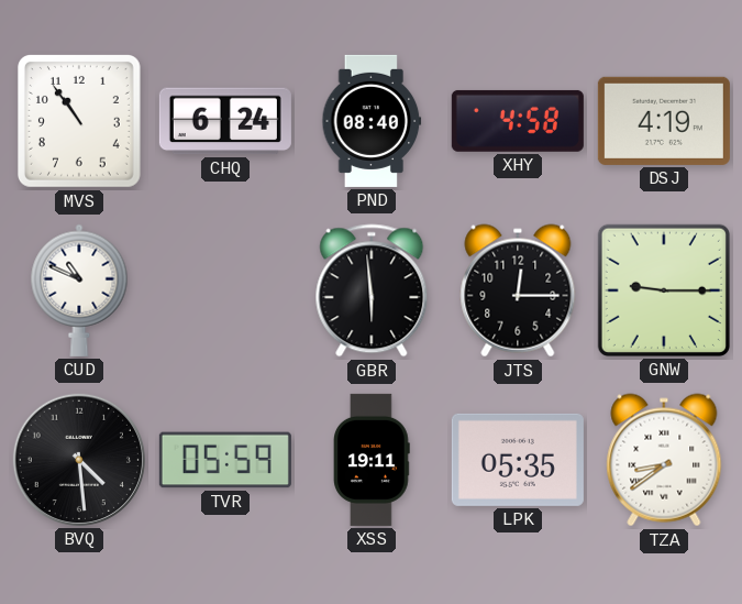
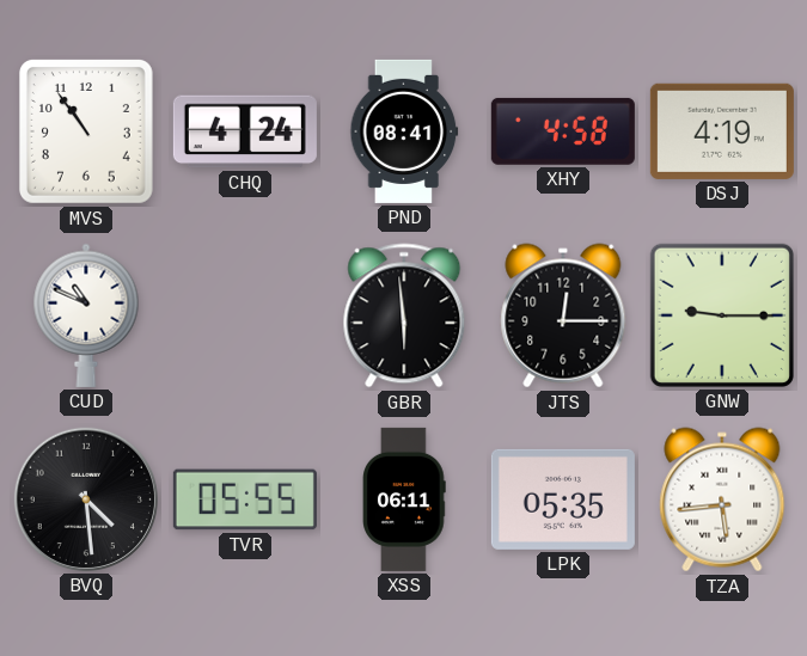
CHQ: 6:24 -> 4:24 (245, 131)
PND: 08:40 -> 08:41 (404, 131)
TVR: 05:59 -> 05:55 (245, 499)
XSS: 19:11 -> 06:11 (404, 499)
TZA: 8:39 -> 5:44 (722, 499)
